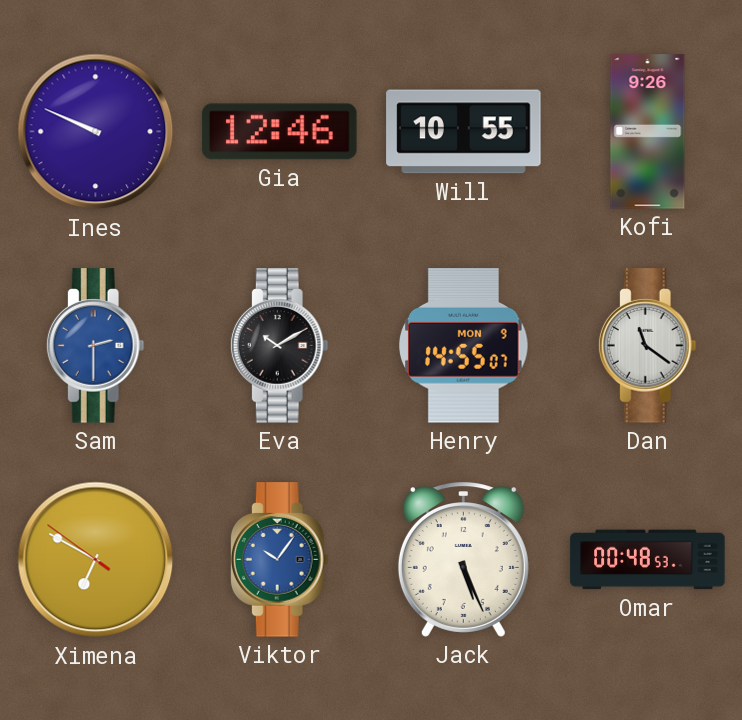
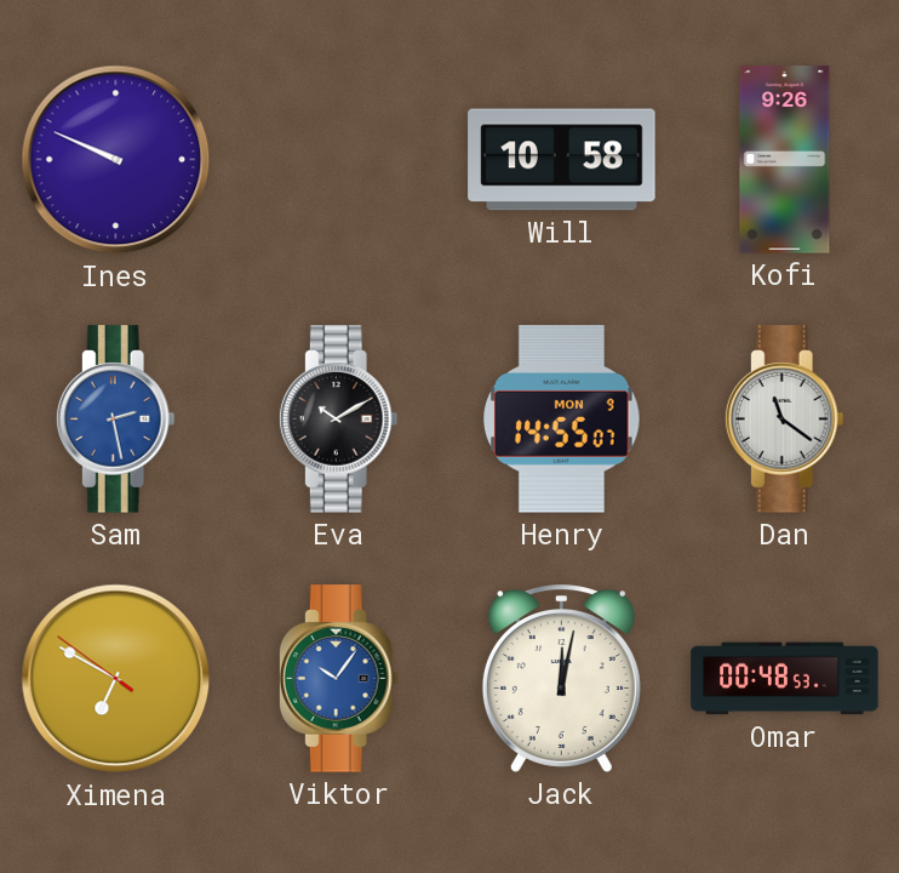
Gia: 12:46 -> none (280, 132)
Will: 10:55 -> 10:58 (562, 160)
Sam: 2:30 -> 2:28 (115, 420)
Jack: 5:26 -> 12:02 (561, 679)
